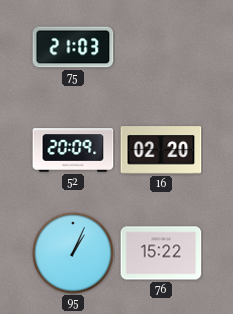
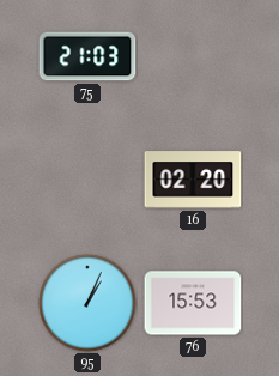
52: 20:09 -> none (73, 150)
76: 15:22 -> 15:53 (193, 303)
